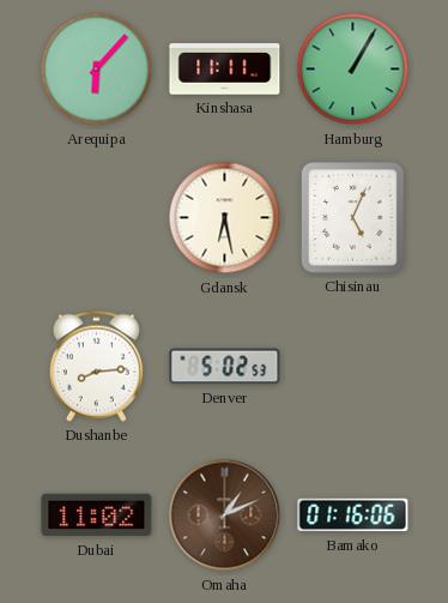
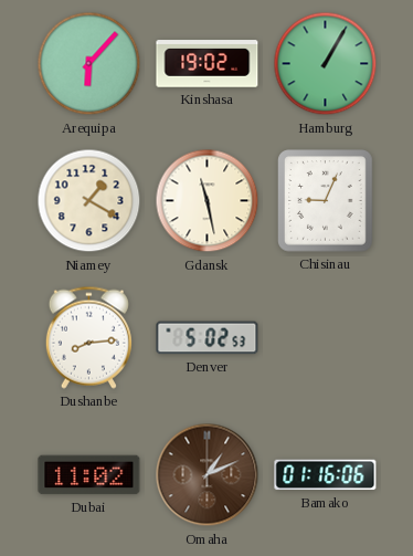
Kinshasa: 11:11 -> 19:02 (208, 64)
Niamey: none -> 1:20 (89, 201)
Gdansk: 6:28 -> 11:28 (208, 201)
Chisinau: 5:04 -> 9:04 (326, 201)
